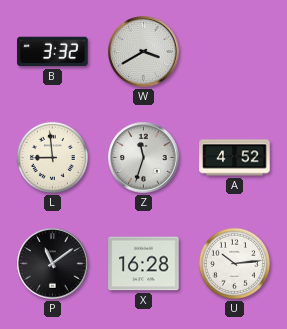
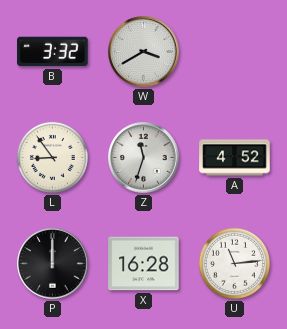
L: 8:59 -> 8:54 (52, 157)
P: 11:09 -> 12:00 (53, 264)
U: 10:14 -> 11:14 (234, 263)
